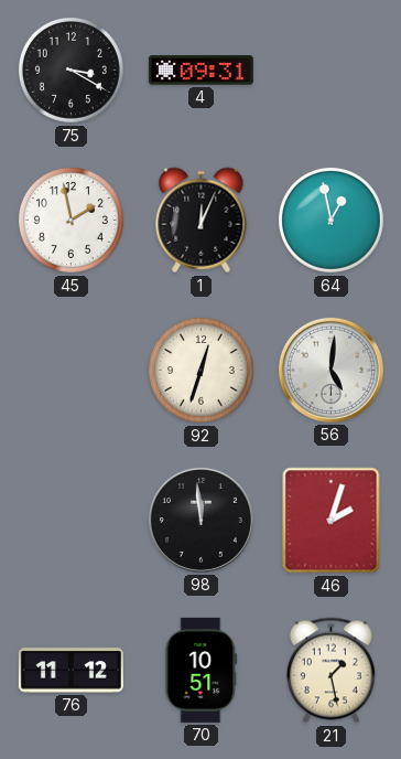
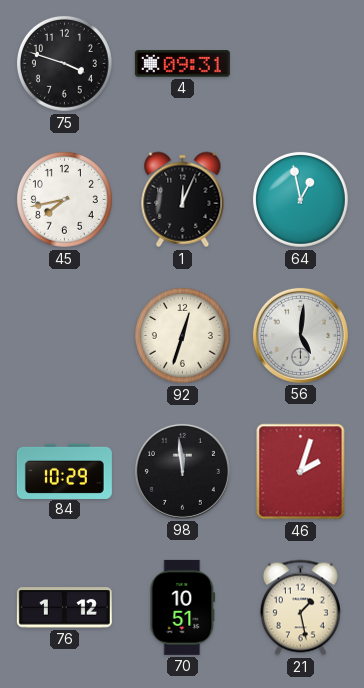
75: 3:20 -> 3:48 (64, 63)
45: 1:58 -> 7:43 (64, 199)
84: none -> 10:29 (64, 471)
76: 11:12 -> 1:12 (64, 608)
